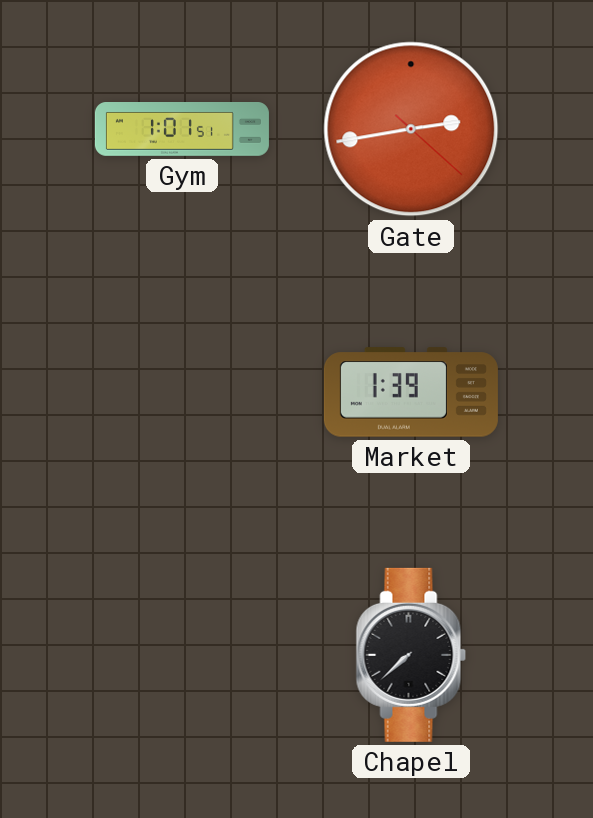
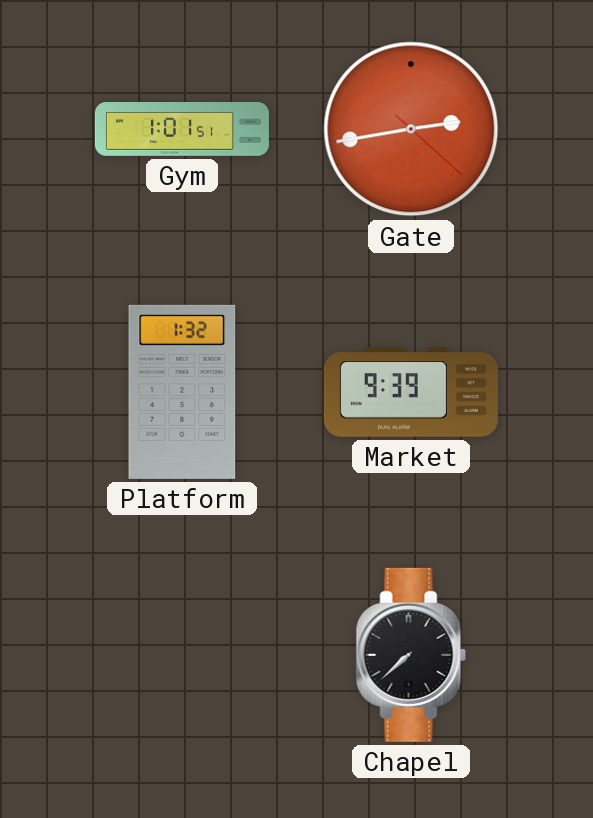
Platform: none -> 1:32 (182, 392)
Market: 1:39 -> 9:39 (411, 392)
